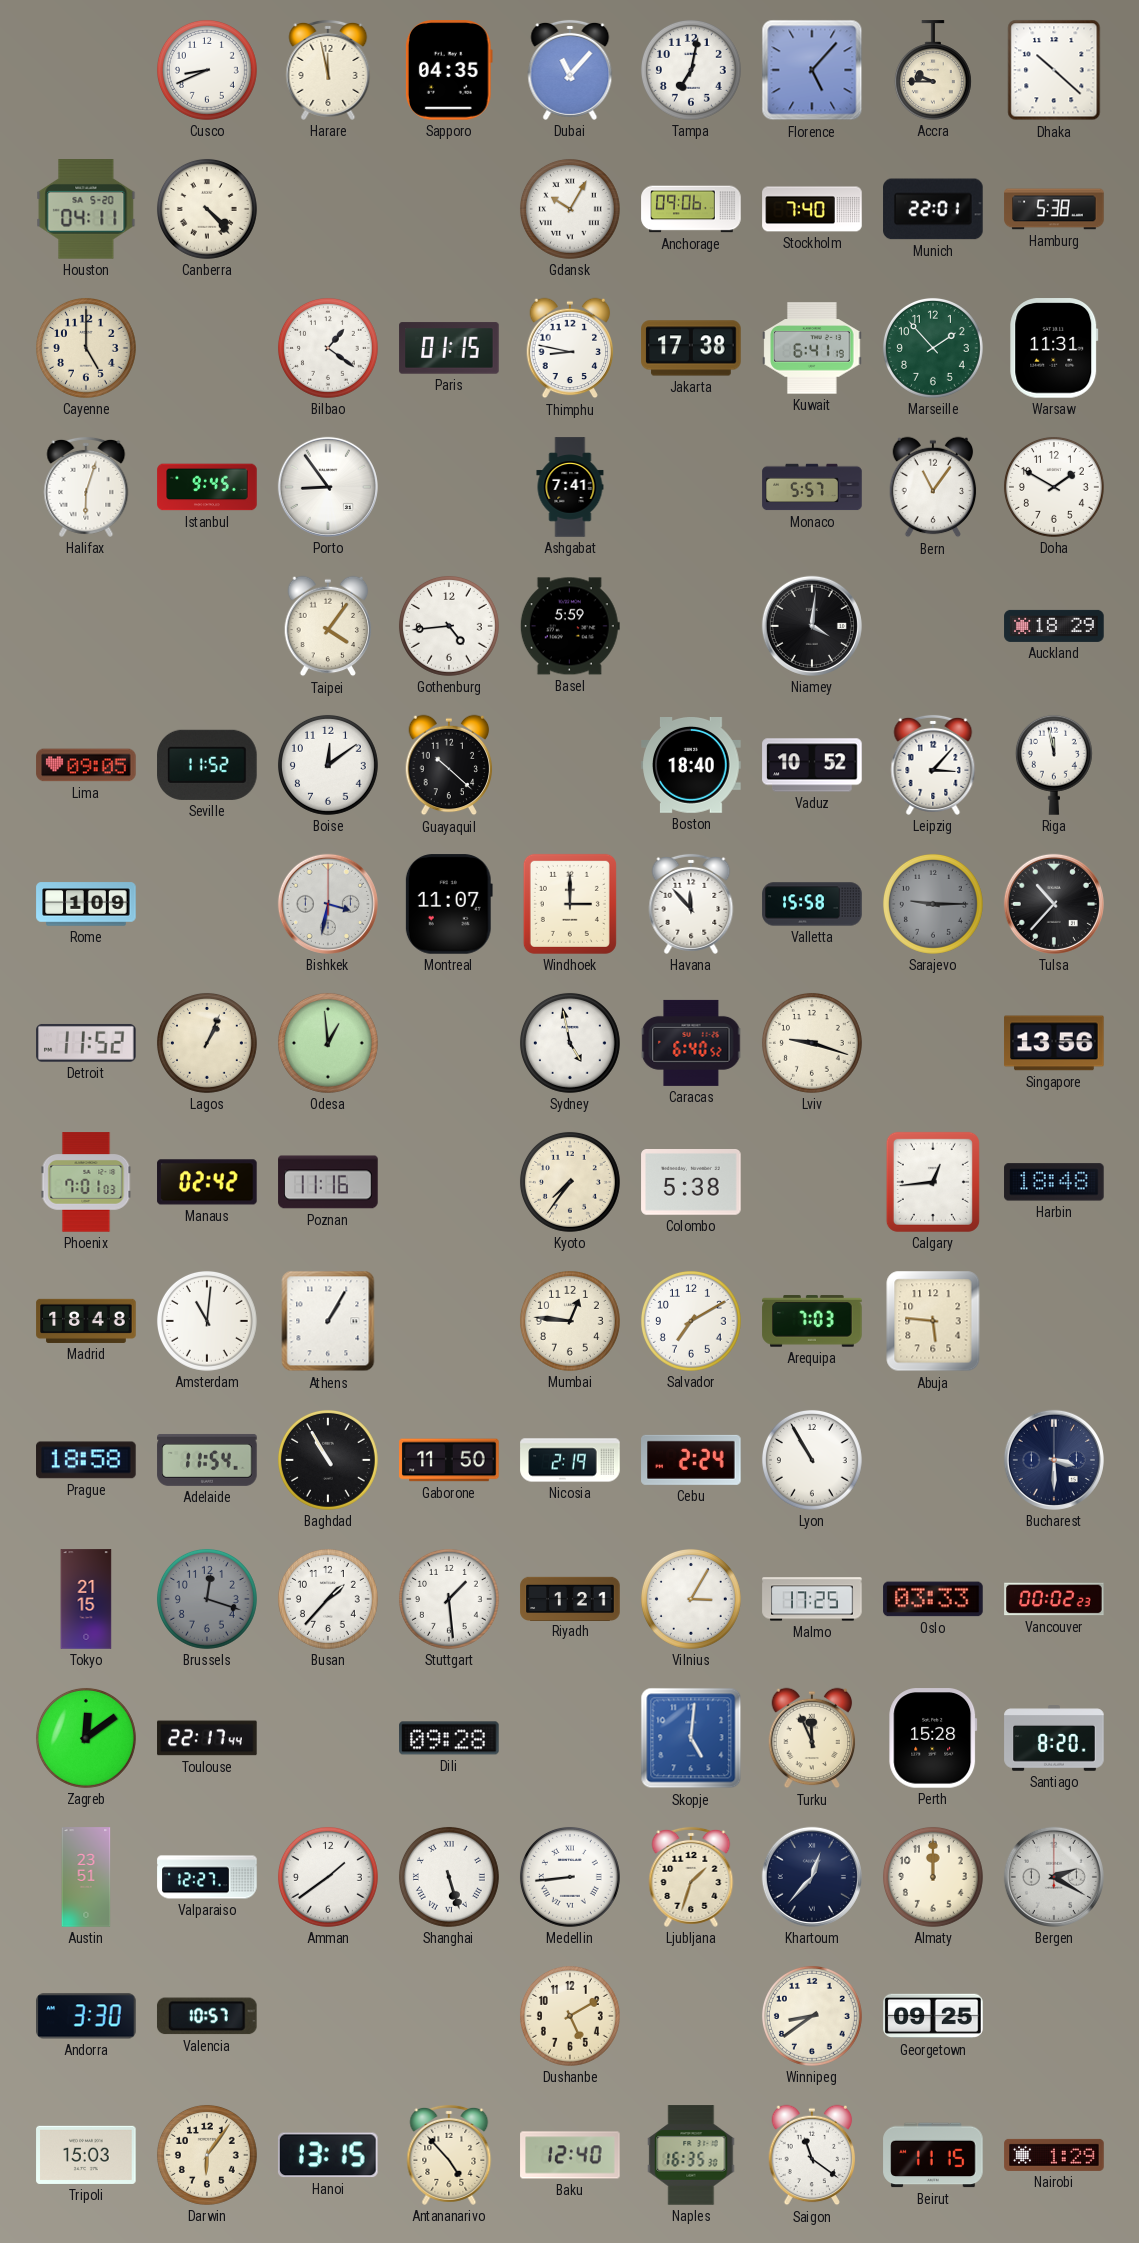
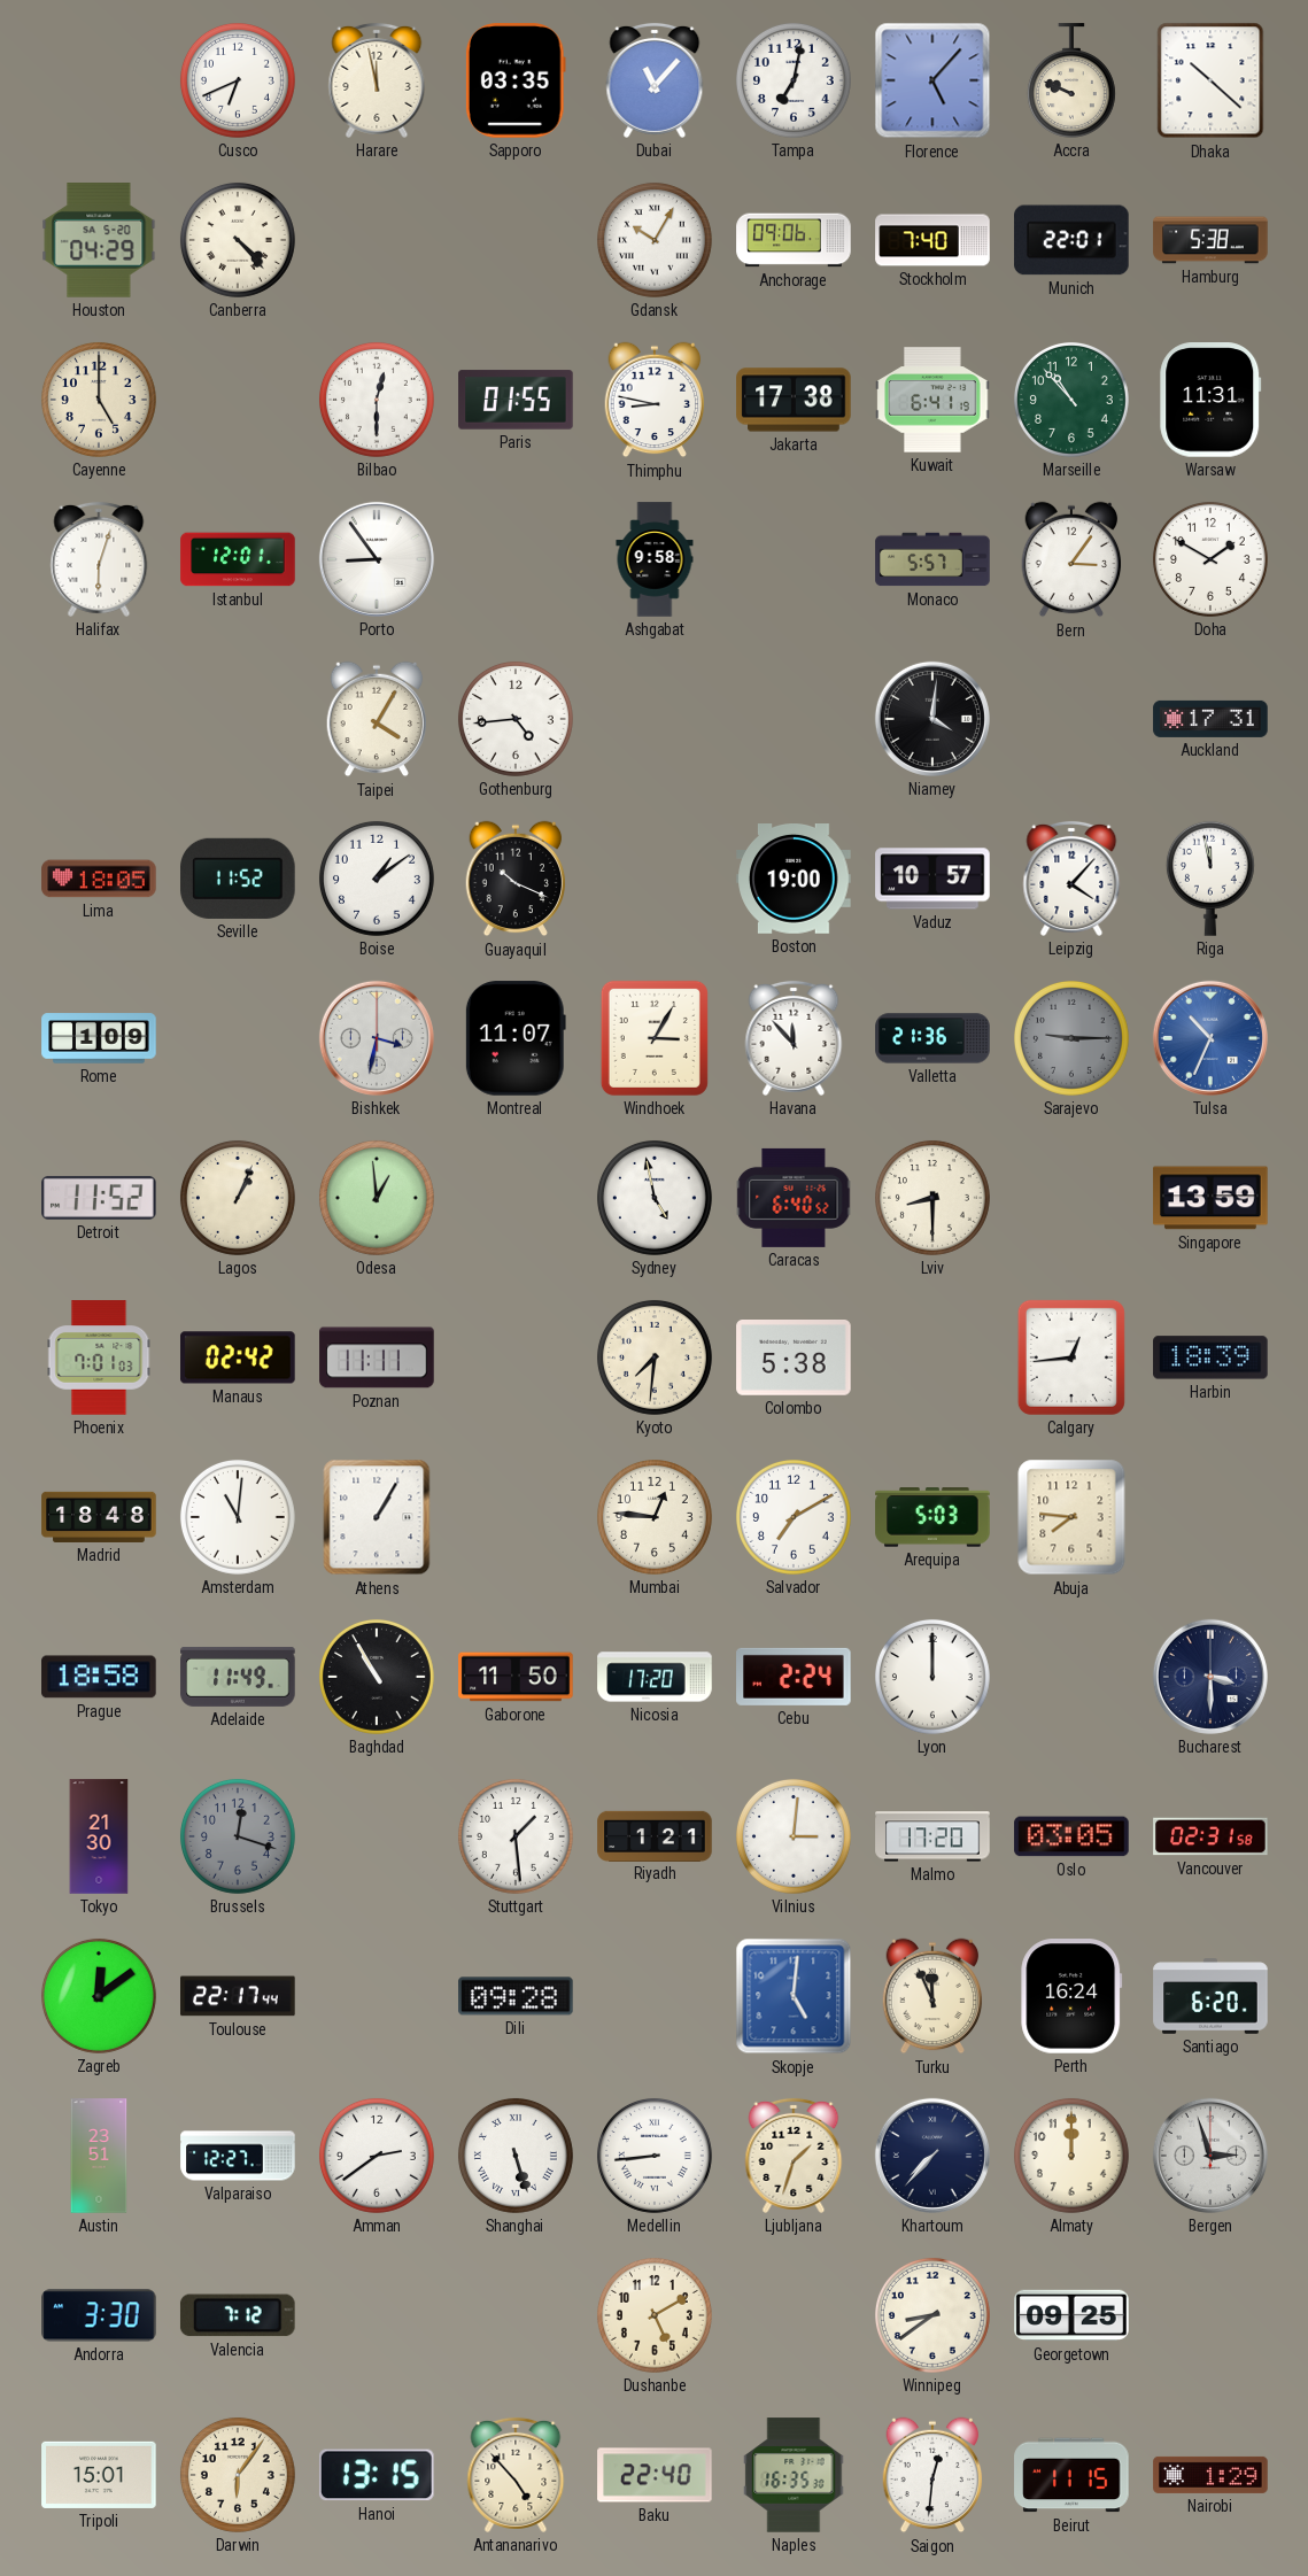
Cusco: 8:41 -> 6:41 (238, 80)
Sapporo: 04:35 -> 03:35 (516, 80)
Accra: 9:45 -> 9:49 (1071, 80)
Houston: 04:11 -> 04:29 (99, 240)
Bilbao: 1:21 -> 12:30 (377, 400)
Paris: 01:15 -> 01:55 (516, 400)
Marseille: 1:53 -> 10:53 (1071, 400)
Istanbul: 9:45 -> 12:01 (238, 559)
Ashgabat: 7:41 -> 9:58 (655, 559)
Bern: 11:06 -> 3:06 (1071, 559)
Taipei: 4:06 -> 4:05 (377, 719)
Basel: 5:59 -> none (570, 626)
Auckland: 18:29 -> 17:31 (1210, 719)
Lima: 09:05 -> 18:05 (99, 879)
Boise: 12:09 -> 1:09 (377, 879)
Guayaquil: 10:22 -> 10:19 (516, 879)
Boston: 18:40 -> 19:00 (794, 880)
Vaduz: 10:52 -> 10:57 (932, 879)
Leipzig: 3:07 -> 4:07 (1071, 879)
Windhoek: 3:00 -> 3:05 (655, 1038)
Valletta: 15:58 -> 21:36 (932, 1038)
Tulsa: 10:37 -> 10:34 (1210, 1038)
Tulsa dial: black -> blue (1210, 1038)
Lviv: 9:18 -> 8:30 (932, 1198)
Singapore: 13:56 -> 13:59 (1210, 1198)
Poznan: 11:16 -> 11:11 (377, 1357)
Kyoto: 7:36 -> 7:31 (655, 1357)
Harbin: 18:48 -> 18:39 (1210, 1357)
Arequipa: 7:03 -> 5:03 (932, 1517)
Abuja: 5:46 -> 7:46 (1071, 1517)
Adelaide: 11:54 -> 11:49 (238, 1677)
Nicosia: 2:19 -> 17:20 (655, 1677)
Lyon: 10:55 -> 12:00 (932, 1677)
Tokyo: 21:15 -> 21:30 (99, 1836)
Busan: 1:37 -> none (328, 1599)
Vilnius: 3:05 -> 3:01 (794, 1836)
Malmo: 17:25 -> 17:20 (932, 1836)
Oslo: 03:33 -> 03:05 (1071, 1836)
Vancouver: 00:02 -> 02:31 (1210, 1836)
Perth: 15:28 -> 16:24 (1071, 1996)
Santiago: 8:20 -> 6:20 (1210, 1996)
Amman: 1:39 -> 2:39 (377, 2156)
Khartoum: 12:37 -> 7:37 (932, 2156)
Bergen: 2:20 -> 2:57 (1210, 2156)
Valencia: 10:57 -> 7:12 (238, 2315)
Tripoli: 15:03 -> 15:01 (99, 2475)
Baku: 12:40 -> 22:40 (655, 2475)
Saigon: 11:21 -> 12:31 (932, 2475)
